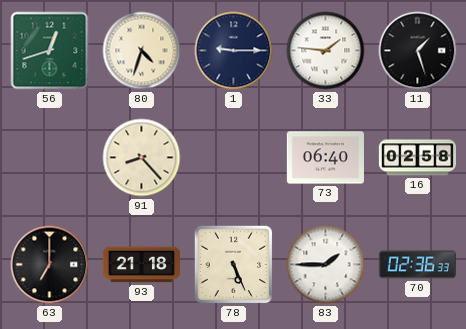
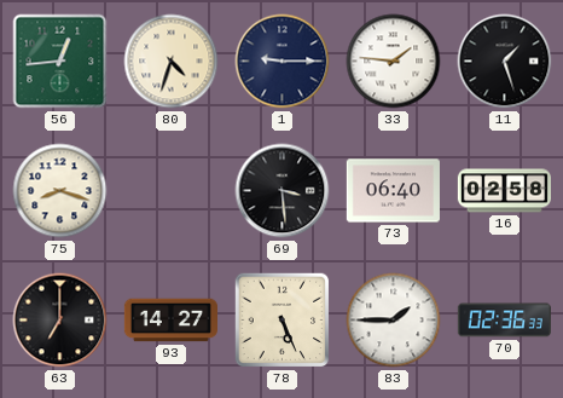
56: 12:42 -> 12:44 (60, 62)
75: none -> 8:18 (60, 191)
91: 8:23 -> none (142, 158)
69: none -> 3:29 (283, 191)
93: 21:18 -> 14:27 (170, 321)
